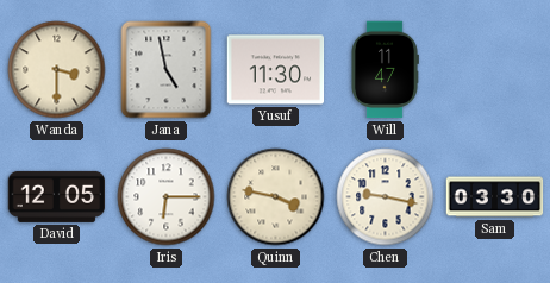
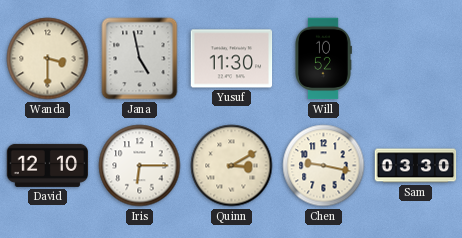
Will: 11:47 -> 10:52 (324, 59)
David: 12:05 -> 12:10 (48, 165)
Quinn: 3:47 -> 3:10 (232, 166)
